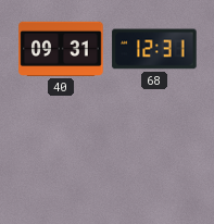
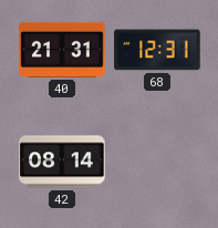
40: 09:31 -> 21:31 (62, 50)
42: none -> 08:14 (62, 162)
